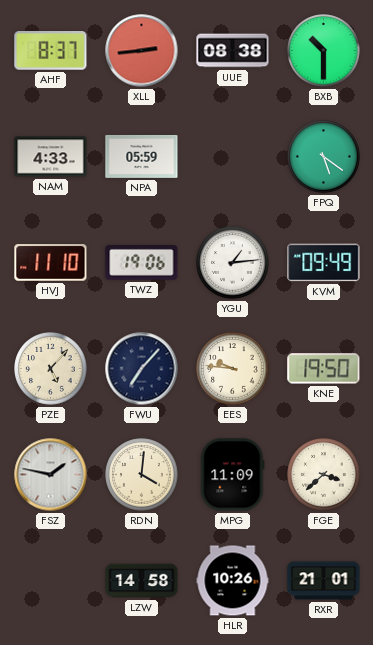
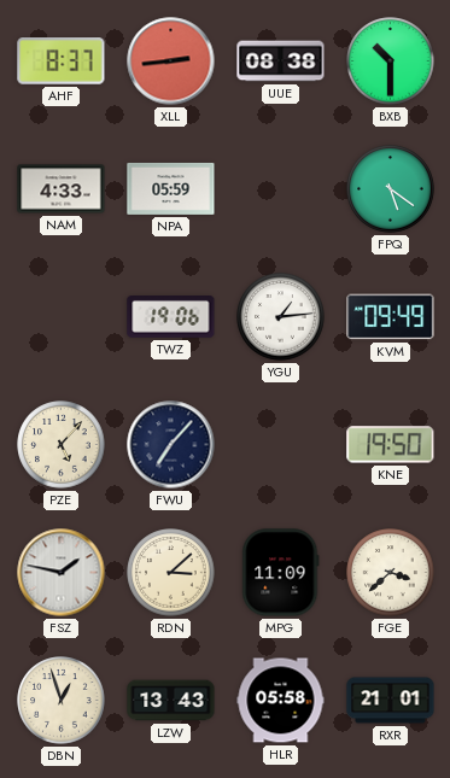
HVJ: 11:10 -> none (51, 263)
EES: 9:46 -> none (233, 369)
RDN: 4:01 -> 3:08 (171, 573)
DBN: none -> 12:57 (62, 701)
LZW: 14:58 -> 13:43 (171, 701)
HLR: 10:26 -> 05:58 (281, 701)
